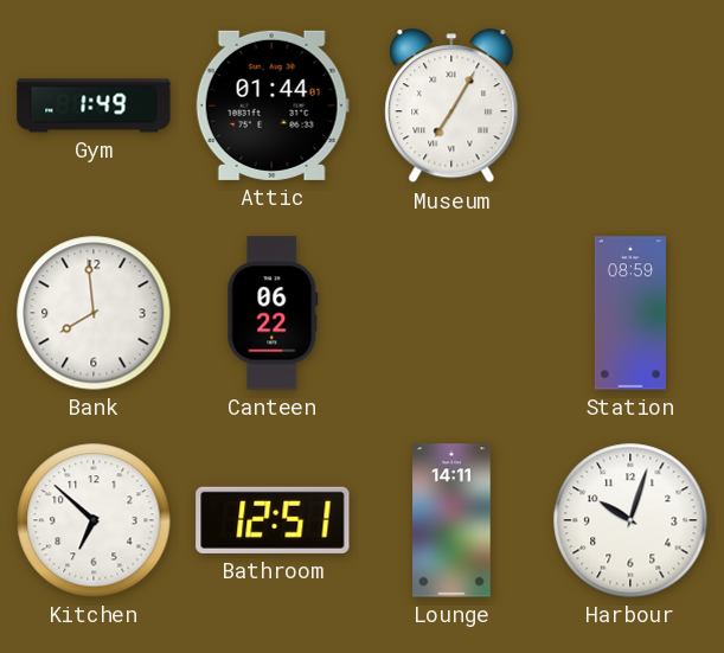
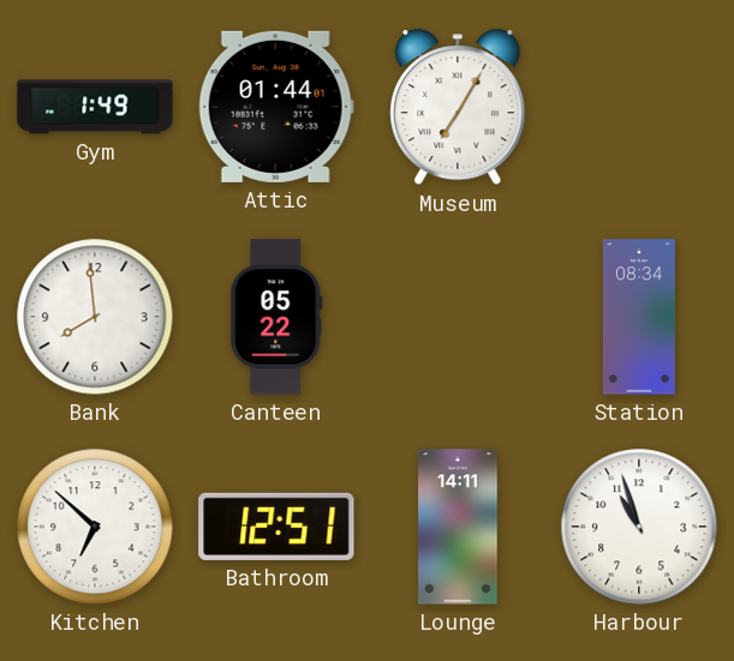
Canteen: 06:22 -> 05:22 (276, 317)
Station: 08:59 -> 08:34 (639, 317)
Harbour: 10:03 -> 10:57 (639, 527)
